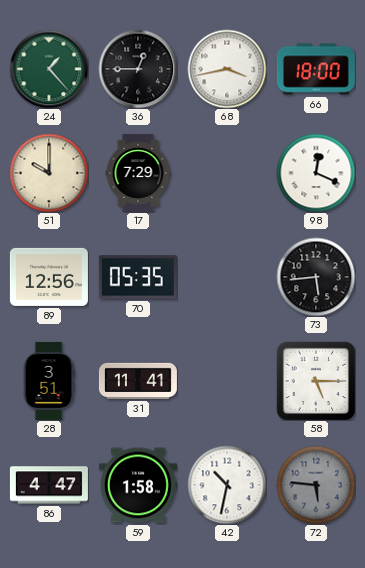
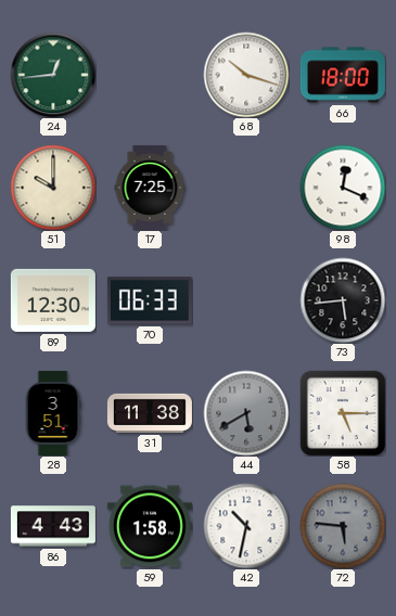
24: 1:23 -> 12:44 (53, 75)
36: 12:45 -> none (138, 69)
68: 3:43 -> 10:18 (246, 75)
17: 7:29 -> 7:25 (150, 188)
89: 12:56 -> 12:30 (53, 300)
70: 05:35 -> 06:33 (150, 300)
31: 11:41 -> 11:38 (150, 413)
44: none -> 5:40 (246, 413)
86: 4:47 -> 4:43 (53, 526)
